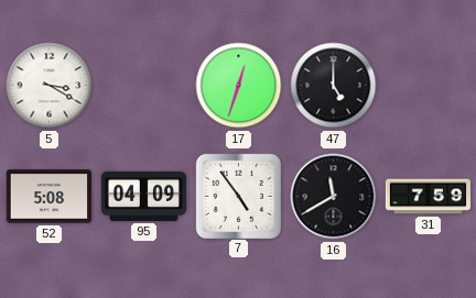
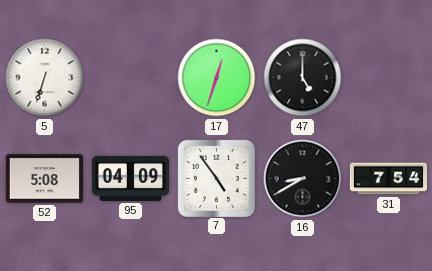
5: 3:20 -> 6:33 (45, 78)
16: 11:40 -> 8:40 (303, 179)
31: 7:59 -> 7:54 (388, 179)
